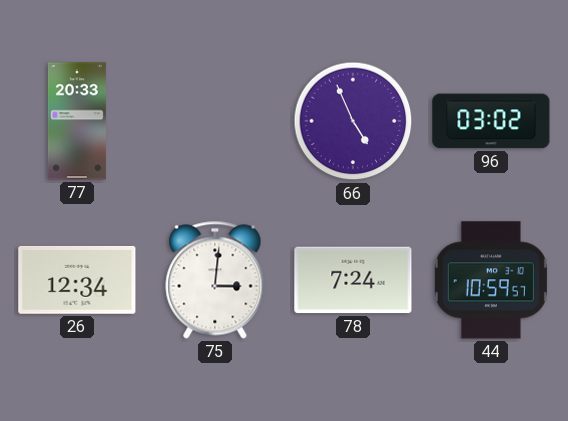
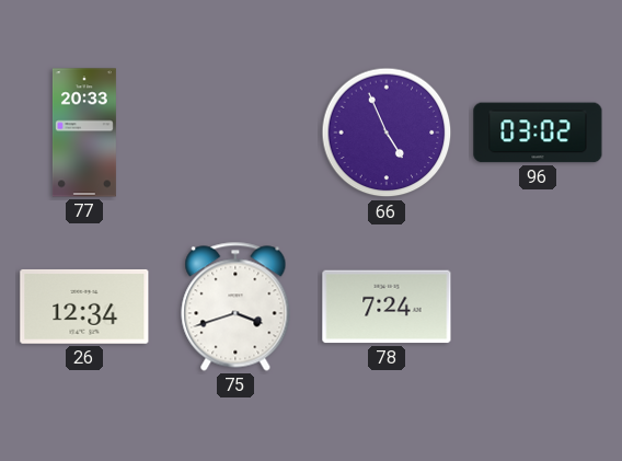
75: 3:01 -> 3:42 (235, 307)
44: 10:59 -> none (491, 280)
